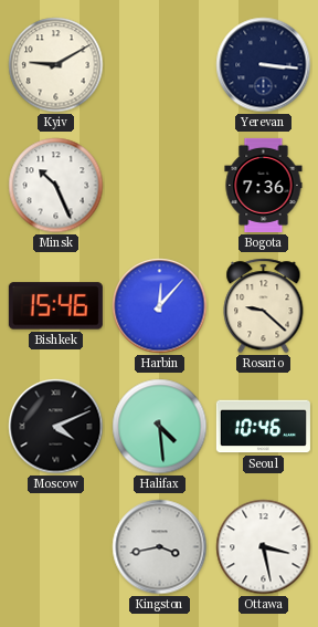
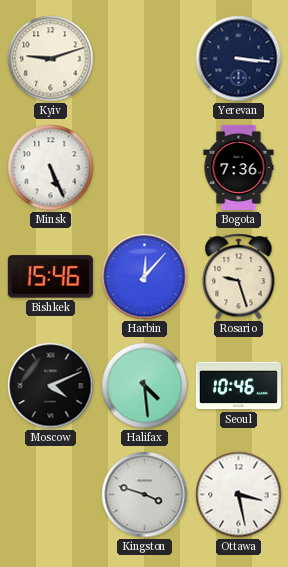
Kyiv: 9:10 -> 9:12 (51, 59)
Minsk: 10:26 -> 5:26 (51, 168)
Rosario: 9:22 -> 9:27 (239, 277)
Kingston: 3:43 -> 3:48 (145, 495)
